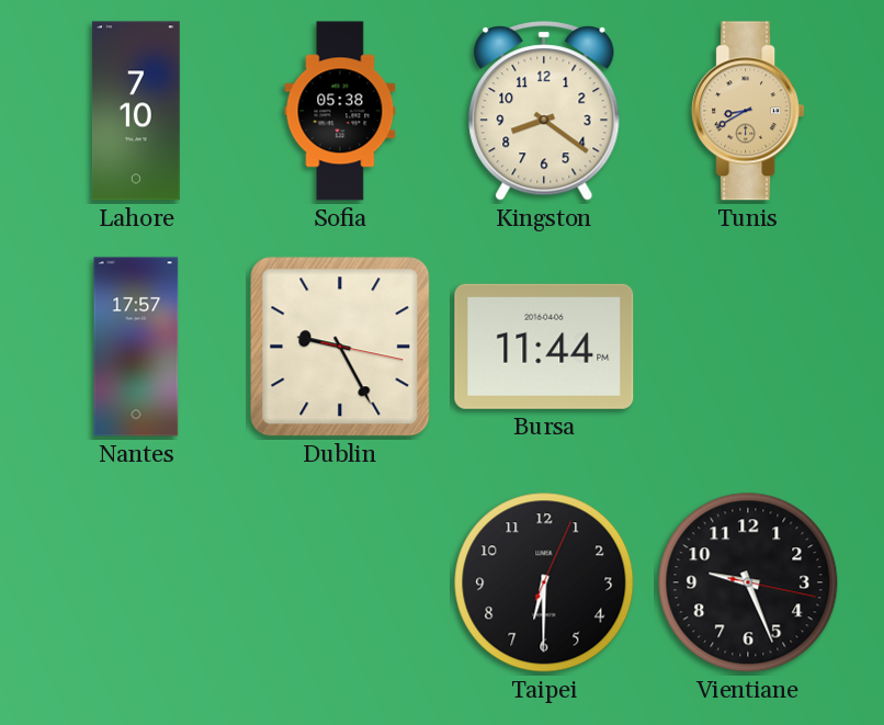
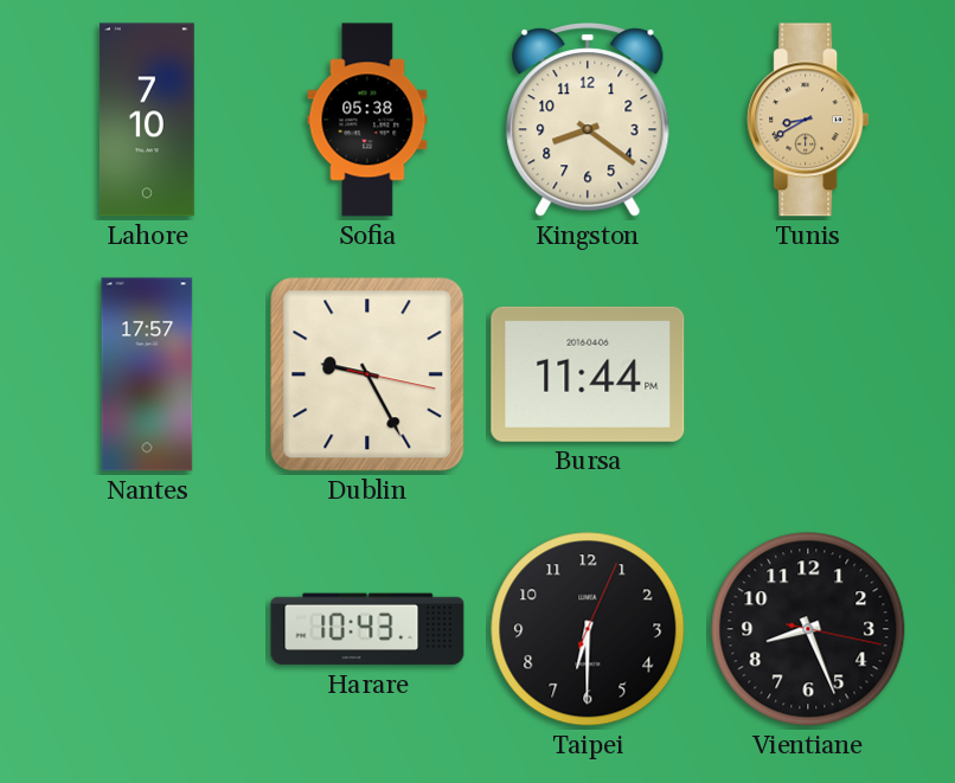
Harare: none -> 10:43 (367, 629)
Vientiane: 9:26 -> 8:26 (808, 629)
